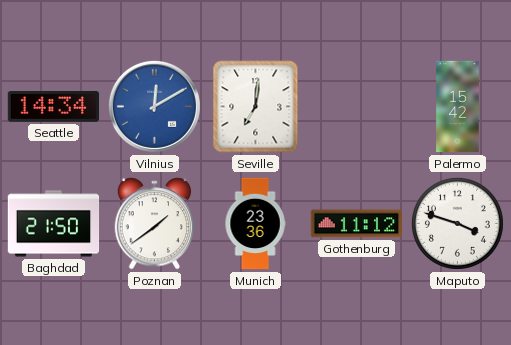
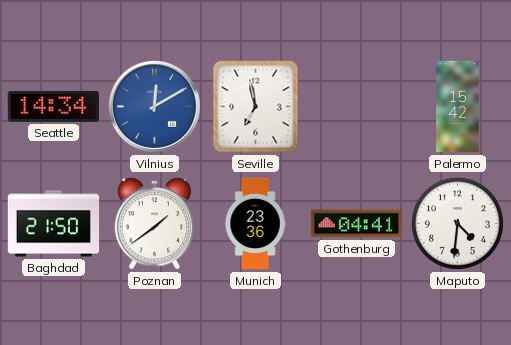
Seville: 7:01 -> 6:58 (256, 107)
Gothenburg: 11:12 -> 04:41 (356, 224)
Maputo: 3:48 -> 4:31 (457, 223)
